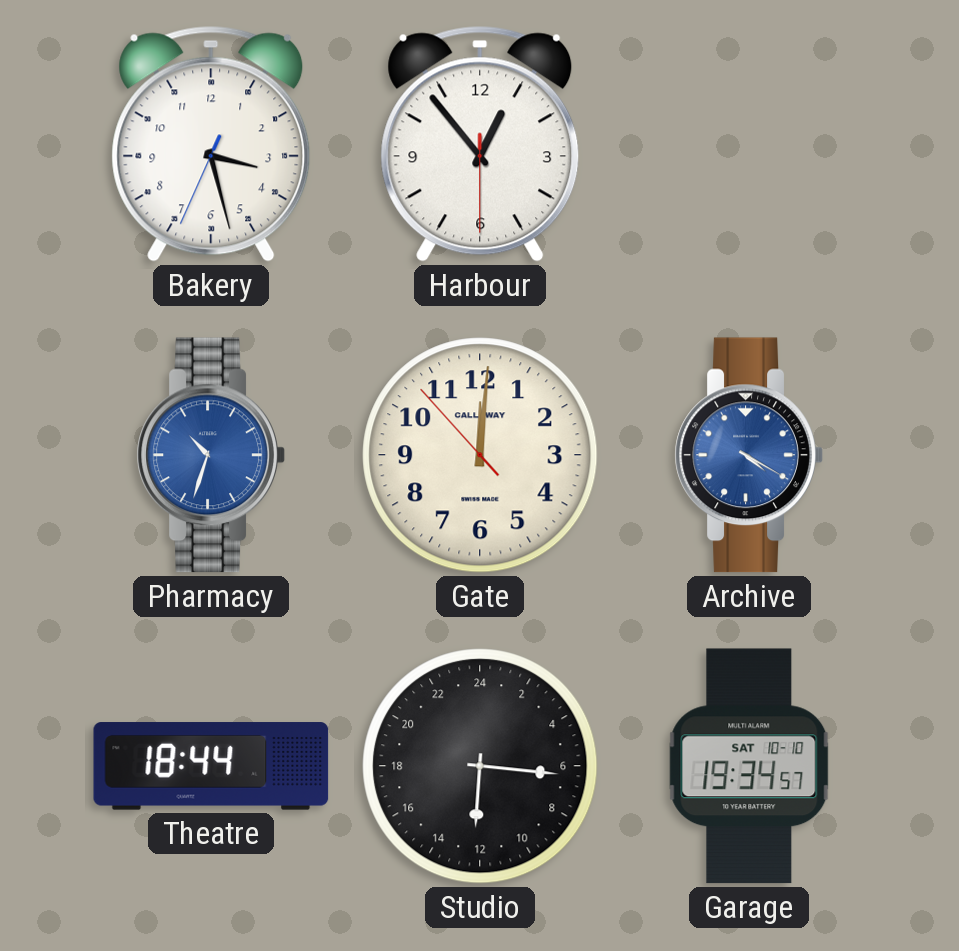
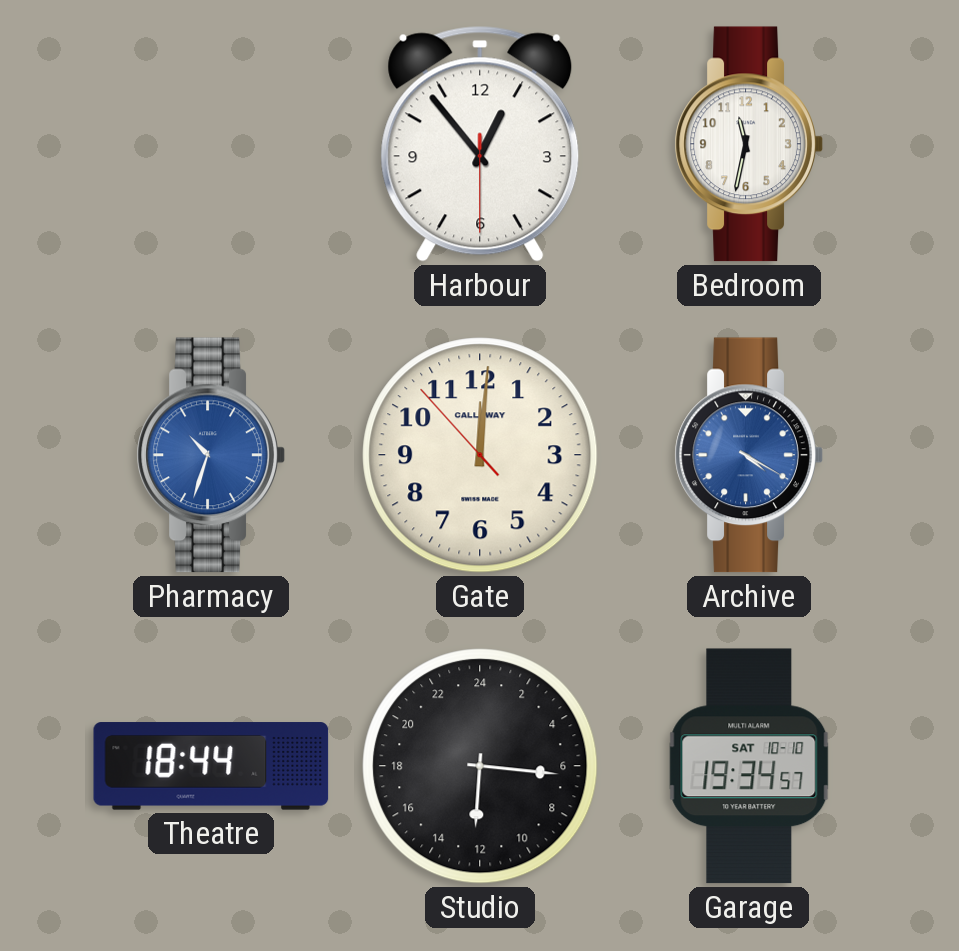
Bakery: 3:27 -> none (211, 144)
Bedroom: none -> 11:32 (749, 144)
